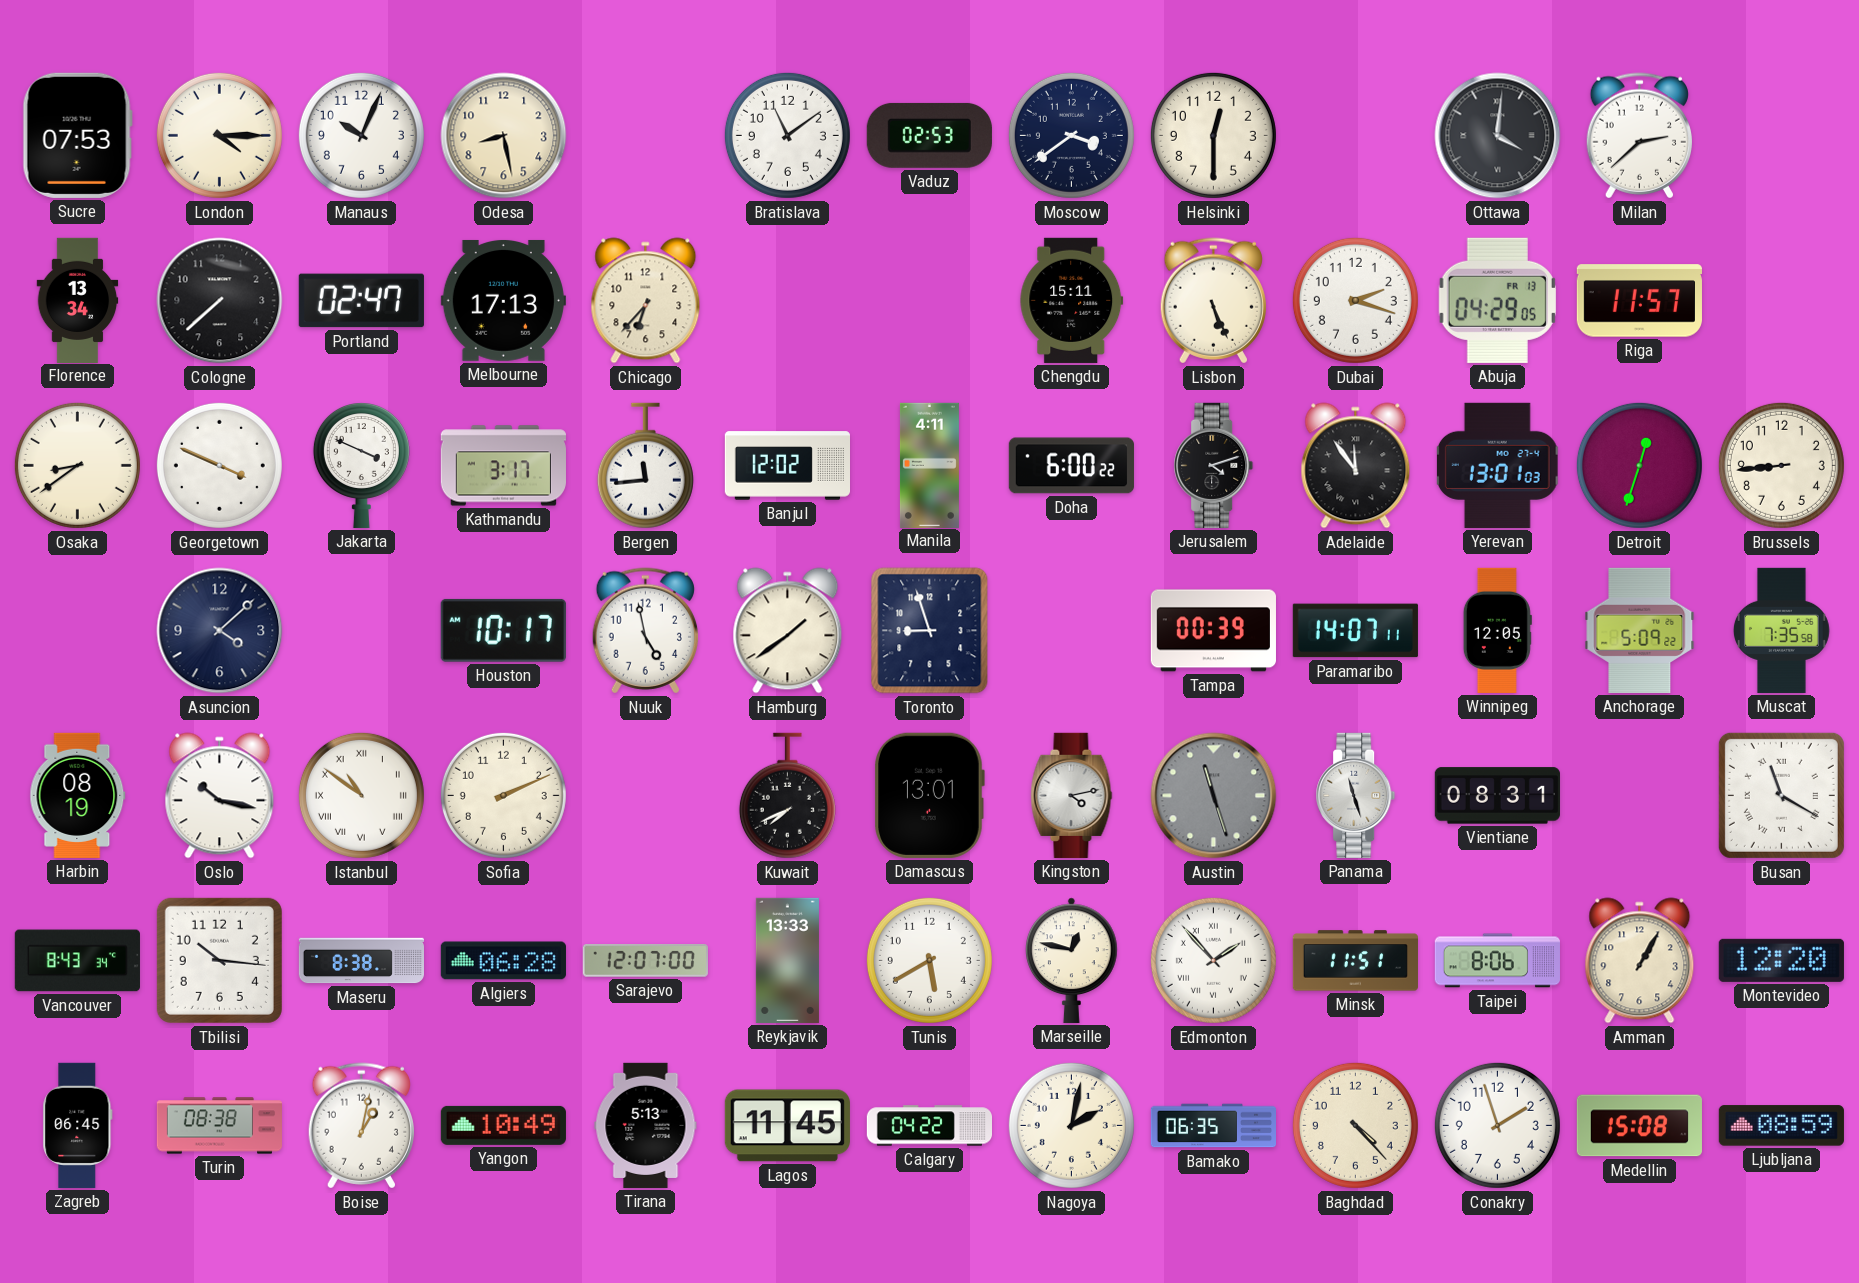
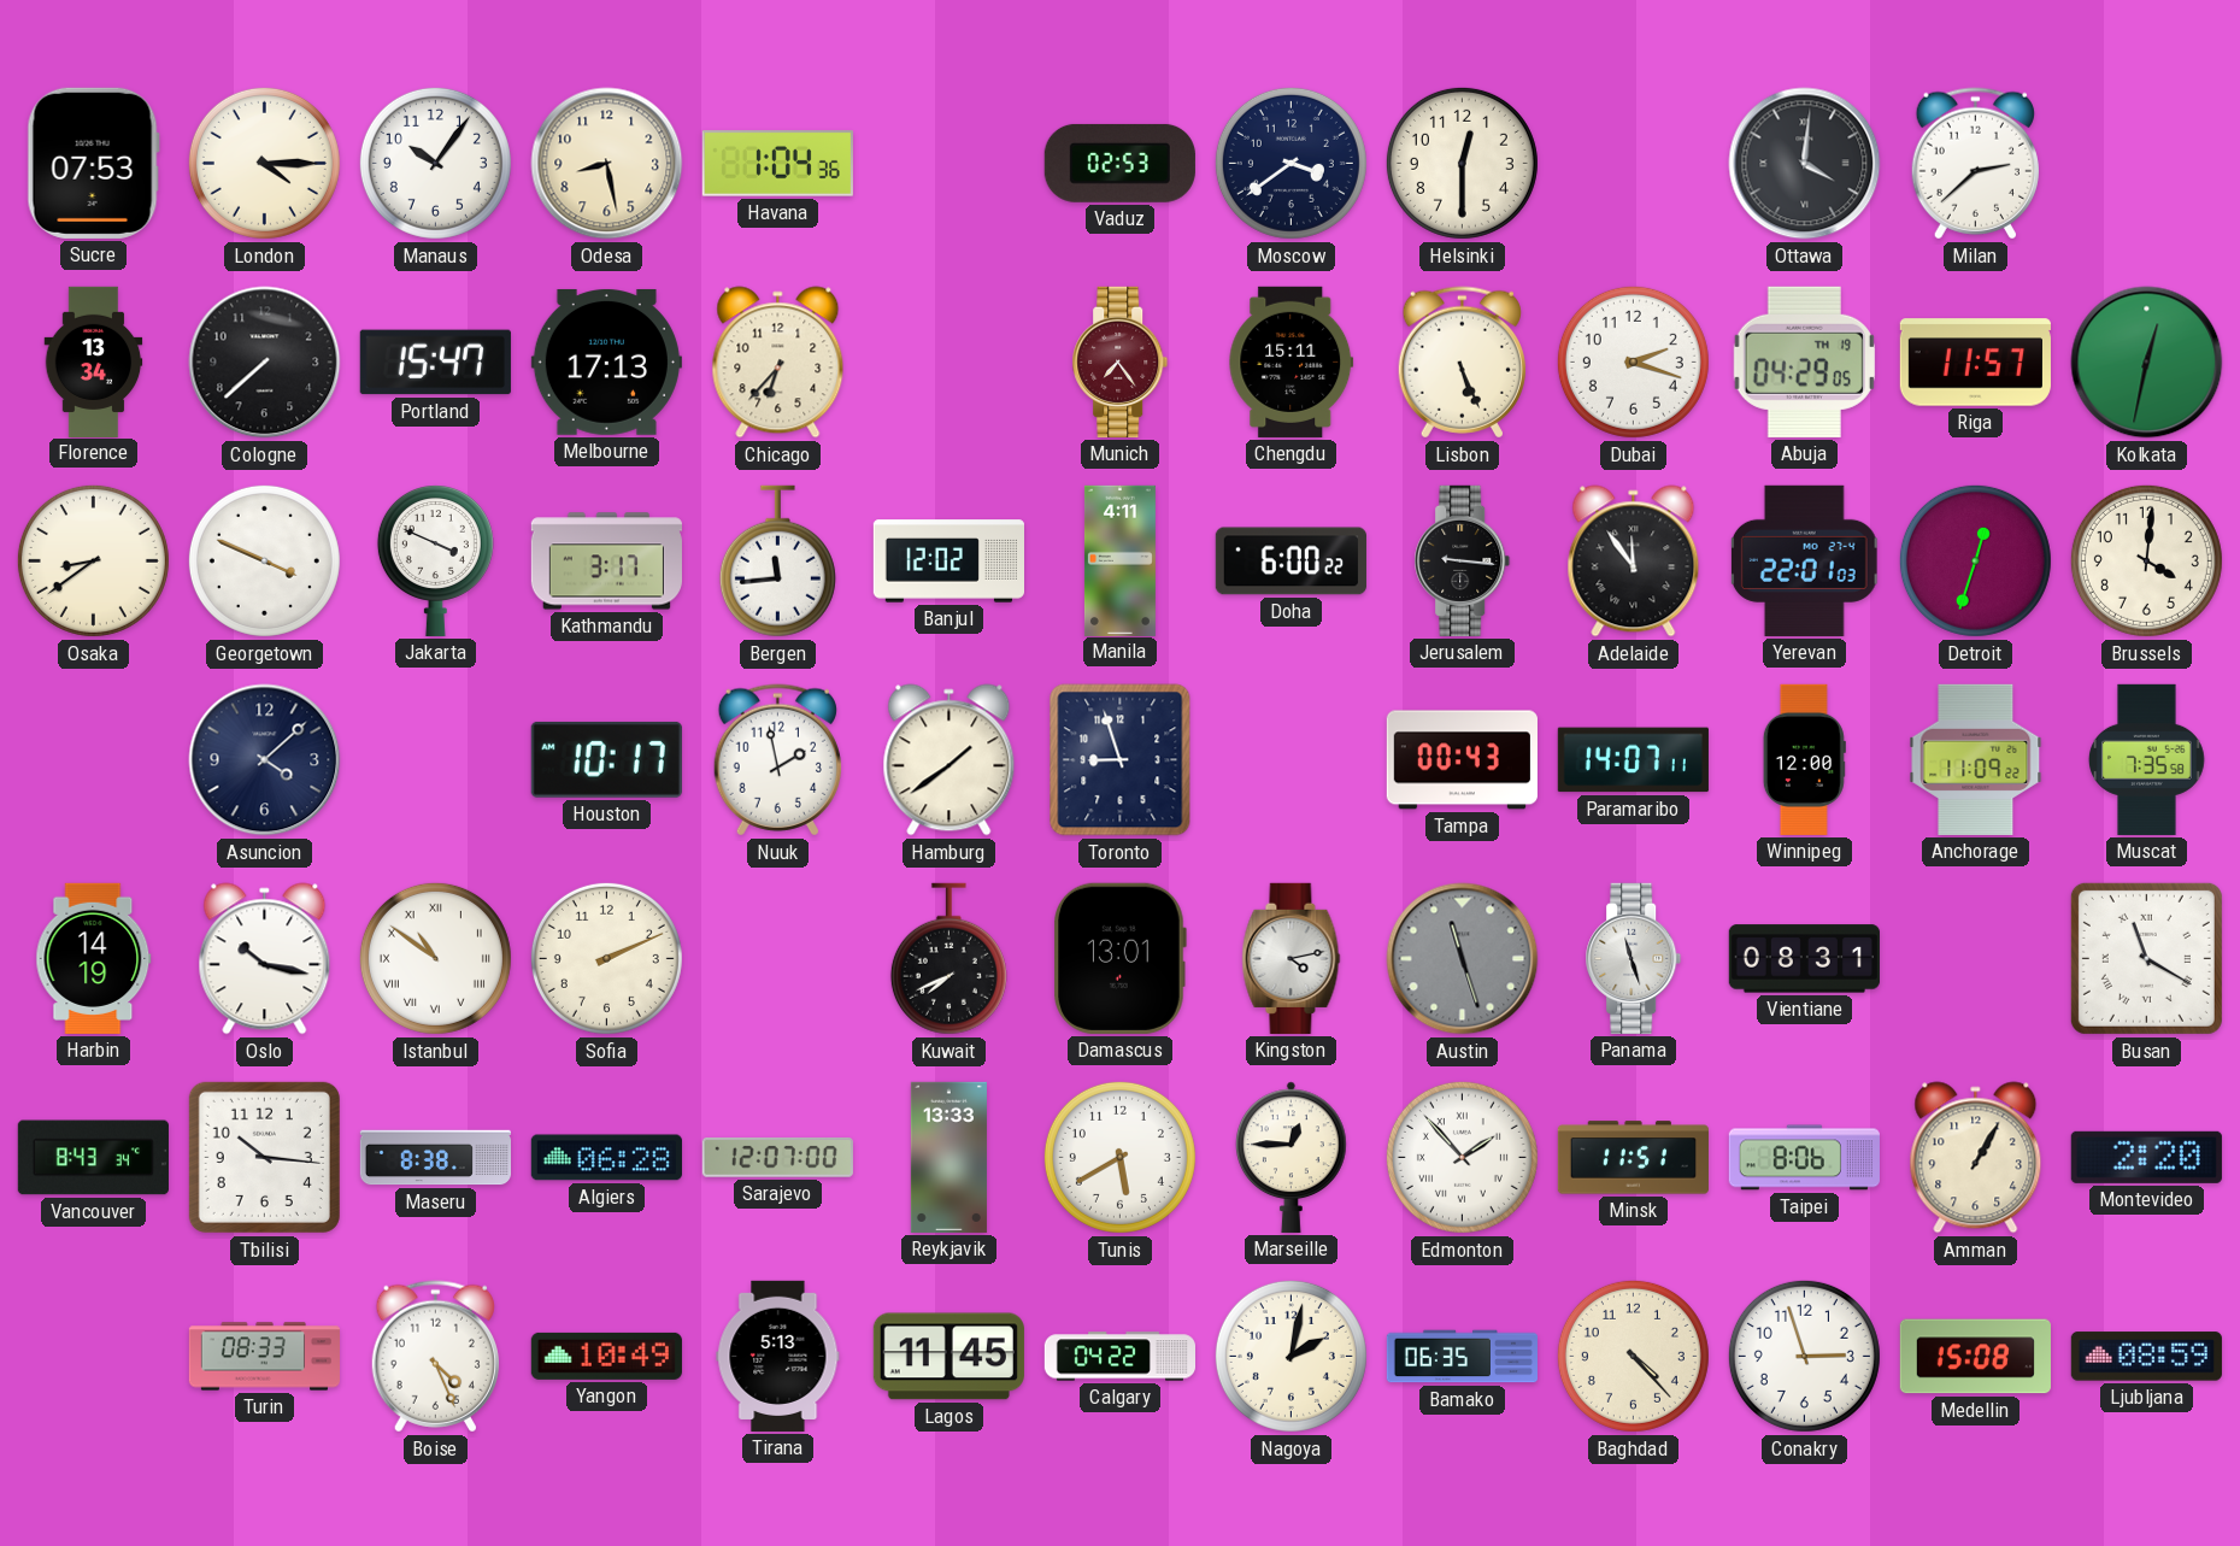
Manaus: 10:04 -> 10:06 (435, 163)
Havana: none -> 1:04 (777, 164)
Bratislava: 11:09 -> none (787, 135)
Portland: 02:47 -> 15:47 (435, 363)
Munich: none -> 7:24 (1121, 361)
Abuja date: FR 13 -> TH 19 (1804, 361)
Kolkata: none -> 12:32 (2147, 363)
Jerusalem: 4:12 -> 9:16 (1463, 560)
Yerevan: 13:01 -> 22:01 (1804, 560)
Brussels: 8:44 -> 4:01 (2146, 560)
Nuuk: 4:58 -> 1:58 (777, 760)
Tampa: 00:39 -> 00:43 (1462, 760)
Winnipeg: 12:05 -> 12:00 (1804, 759)
Anchorage: 5:09 -> 11:09 (1976, 759)
Harbin: 08:19 -> 14:19 (94, 958)
Marseille: 12:47 -> 12:45 (1292, 1157)
Montevideo: 12:20 -> 2:20 (2146, 1157)
Zagreb: 06:45 -> none (78, 1125)
Turin: 08:38 -> 08:33 (264, 1357)
Boise: 1:02 -> 4:26 (435, 1357)
Conakry: 1:57 -> 2:57 (1804, 1356)
